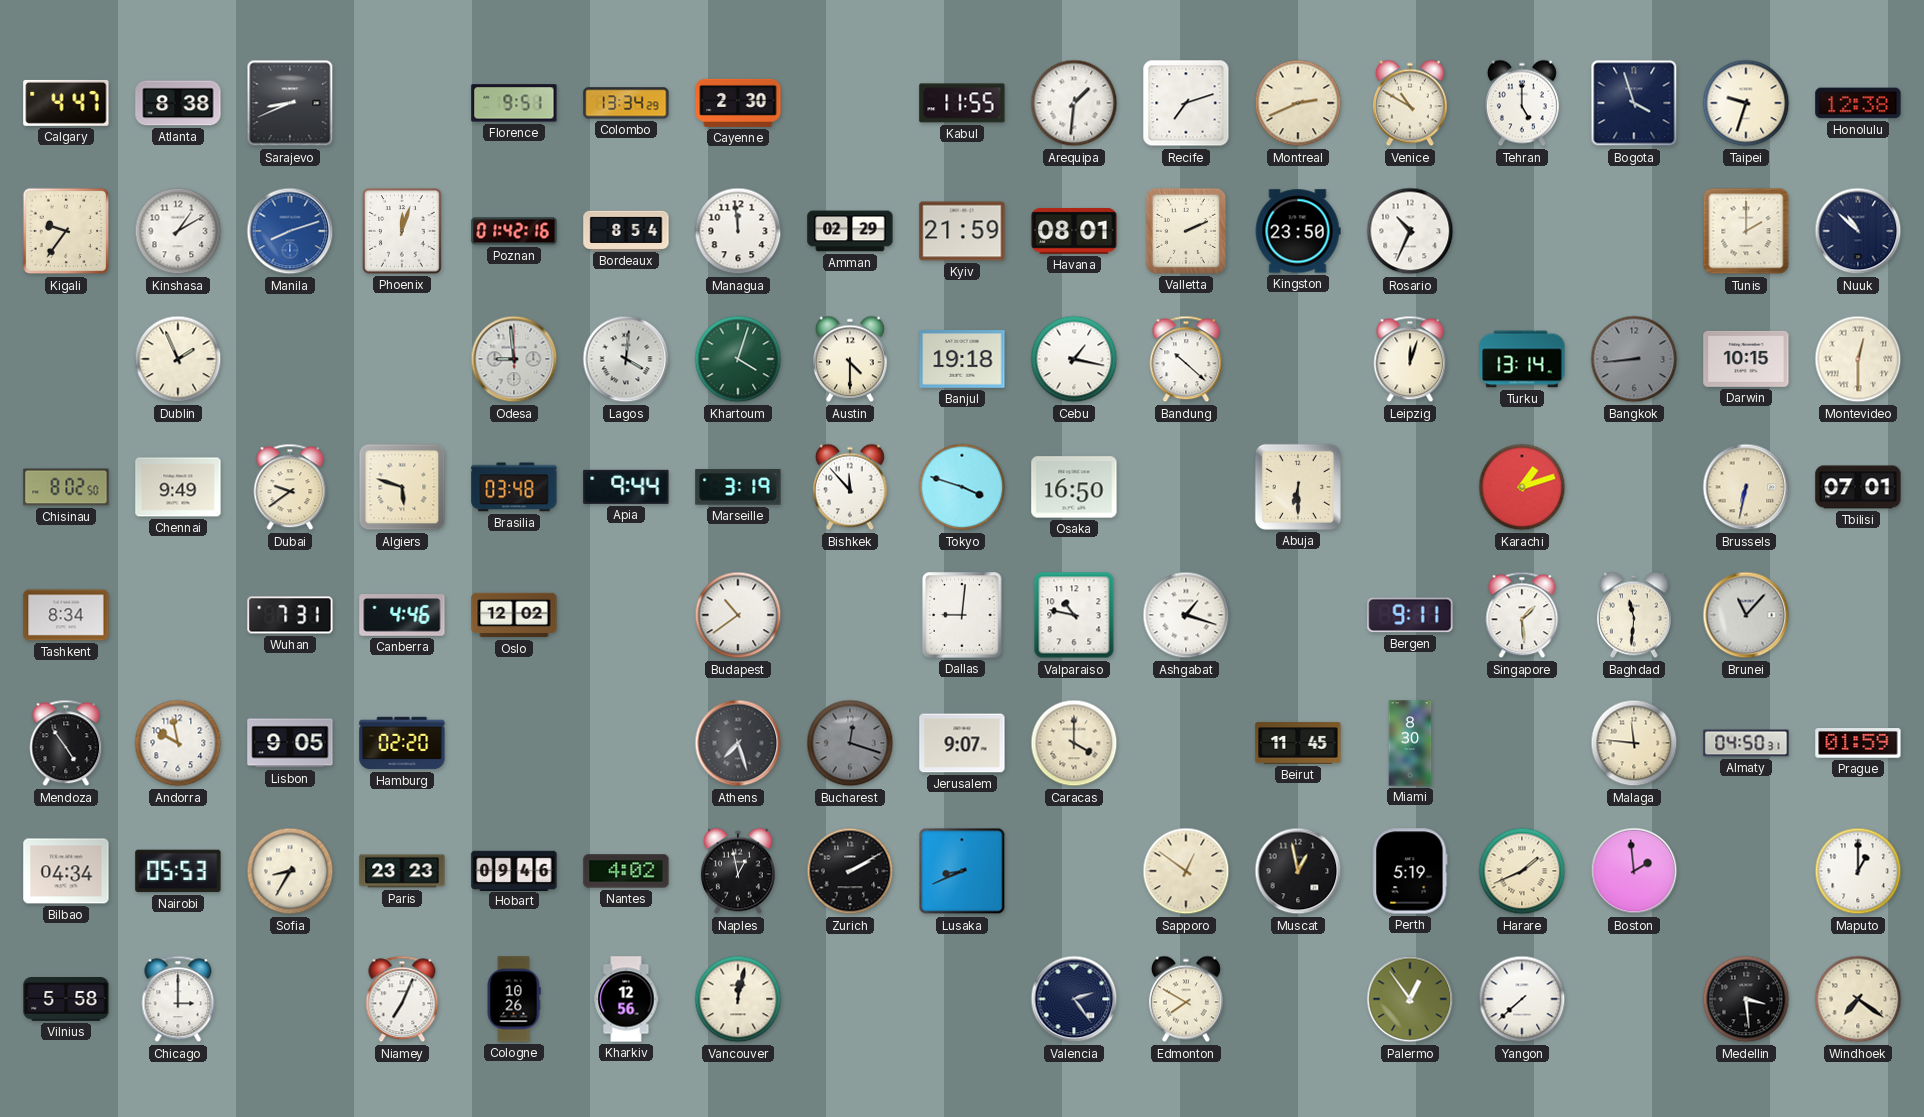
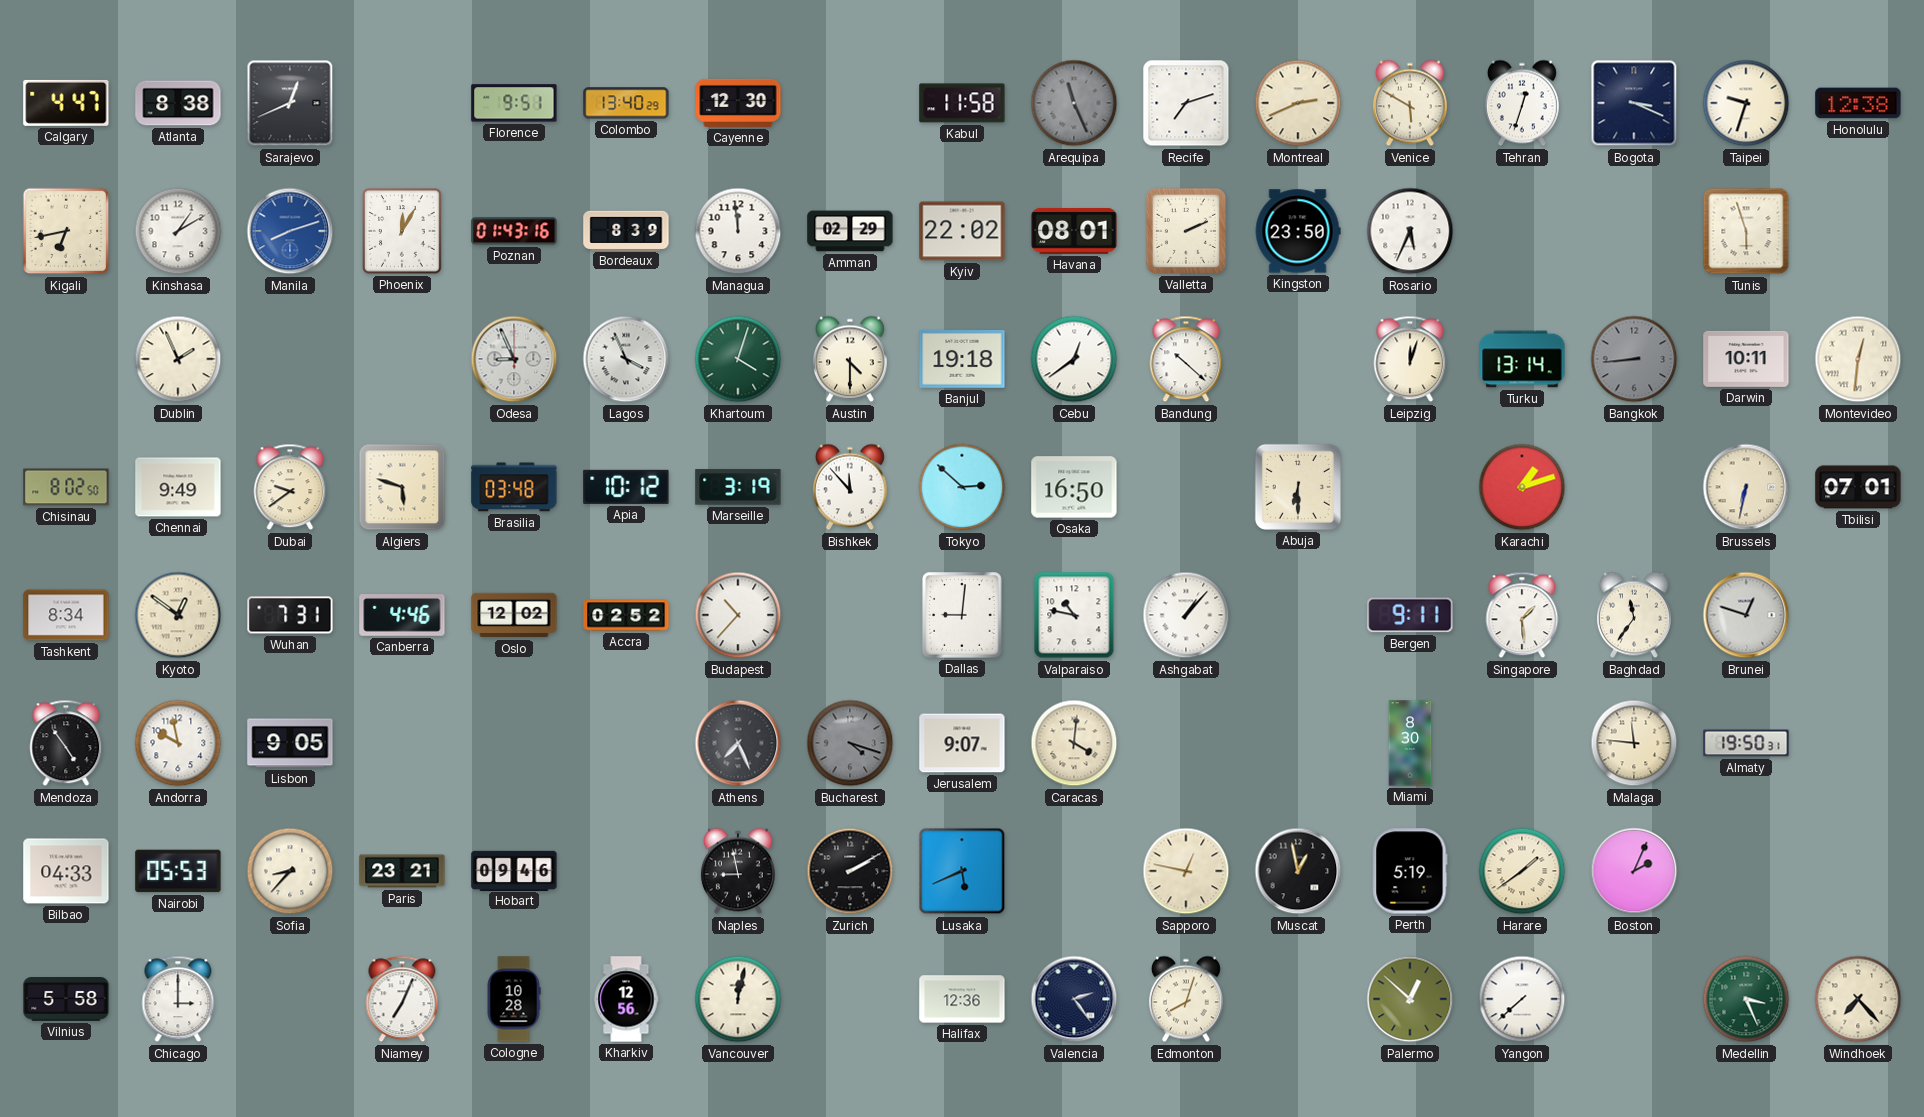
Sarajevo: 8:41 -> 12:41 (290, 103)
Colombo: 13:34 -> 13:40 (626, 103)
Cayenne: 2:30 -> 12:30 (738, 103)
Kabul: 11:55 -> 11:58 (962, 103)
Arequipa: 1:31 -> 11:26 (1074, 103)
Arequipa dial: white -> grey (1074, 103)
Venice: 10:50 -> 5:50 (1410, 103)
Tehran: 5:00 -> 12:33 (1522, 103)
Bogota: 3:57 -> 3:19 (1634, 103)
Kigali: 9:36 -> 6:43 (66, 231)
Phoenix: 12:03 -> 12:05 (402, 231)
Poznan: 01:42 -> 01:43 (514, 231)
Bordeaux: 8:54 -> 8:39 (626, 230)
Kyiv: 21:59 -> 22:02 (962, 231)
Rosario: 10:34 -> 5:34 (1410, 231)
Tunis: 2:00 -> 5:57 (1746, 231)
Nuuk: 10:52 -> none (1858, 231)
Odesa: 8:59 -> 8:56 (514, 359)
Lagos: 4:01 -> 3:56 (626, 359)
Cebu: 1:17 -> 12:39 (1074, 359)
Darwin: 10:15 -> 10:11 (1746, 359)
Montevideo: 12:30 -> 12:31 (1858, 359)
Apia: 9:44 -> 10:12 (626, 487)
Tokyo: 3:48 -> 2:52 (962, 487)
Kyoto: none -> 12:51 (178, 615)
Accra: none -> 02:52 (626, 615)
Budapest: 10:39 -> 10:37 (738, 615)
Ashgabat: 1:18 -> 1:07 (1186, 615)
Baghdad: 11:31 -> 11:36 (1634, 615)
Brunei: 11:07 -> 12:48 (1746, 615)
Hamburg: 02:20 -> none (402, 743)
Athens: 7:27 -> 7:26 (738, 743)
Bucharest: 12:18 -> 4:18 (850, 743)
Caracas: 4:00 -> 4:01 (1074, 743)
Beirut: 11:45 -> none (1298, 743)
Almaty: 04:50 -> 19:50 (1746, 743)
Prague: 01:59 -> none (1858, 743)
Bilbao: 04:34 -> 04:33 (66, 871)
Sofia: 8:35 -> 8:37 (290, 871)
Paris: 23:23 -> 23:21 (402, 871)
Nantes: 4:02 -> none (626, 871)
Naples: 12:58 -> 8:58 (738, 871)
Lusaka: 8:41 -> 5:41 (962, 871)
Sapporo: 12:51 -> 12:47 (1186, 871)
Harare: 1:41 -> 1:39 (1522, 871)
Boston: 1:59 -> 2:04 (1634, 871)
Maputo: 1:00 -> none (1858, 871)
Cologne: 10:26 -> 10:28 (514, 999)
Halifax: none -> 12:36 (962, 999)
Edmonton: 7:50 -> 8:03 (1186, 999)
Palermo: 12:54 -> 12:52 (1410, 999)
Medellin: 3:29 -> 3:26 (1746, 999)
Medellin dial: black -> green (1746, 999)
Windhoek: 7:21 -> 7:23 (1858, 999)
